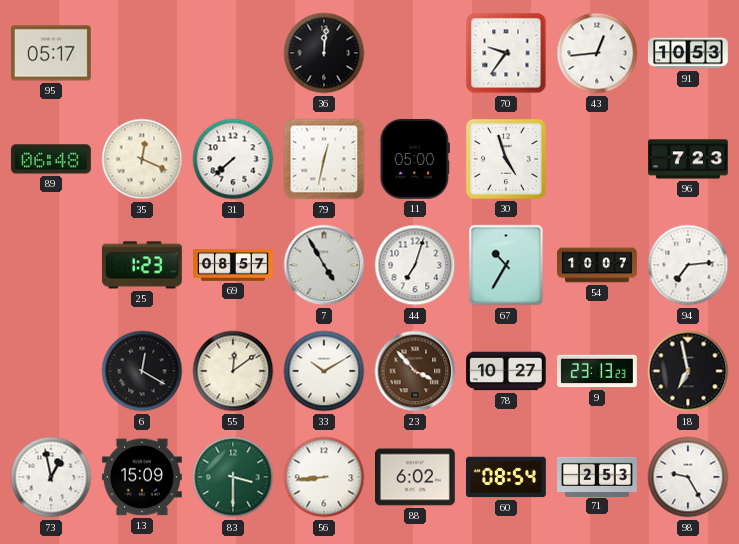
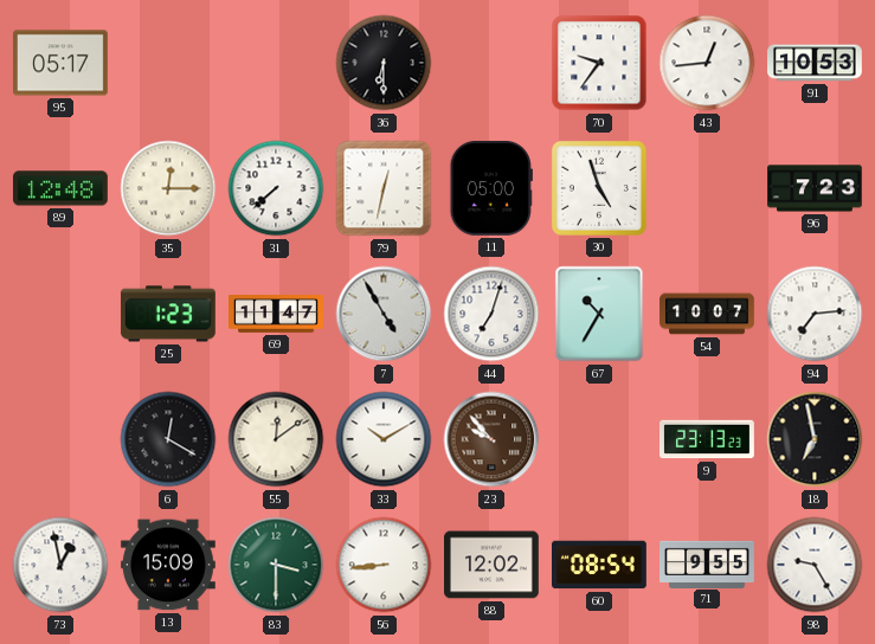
36: 12:01 -> 6:30 (384, 63)
89: 06:48 -> 12:48 (60, 188)
35: 12:19 -> 12:15 (168, 188)
69: 08:57 -> 11:47 (276, 314)
23: 3:53 -> 9:53 (491, 439)
78: 10:27 -> none (507, 371)
88: 6:02 -> 12:02 (493, 565)
71: 2:53 -> 9:55 (707, 563)
